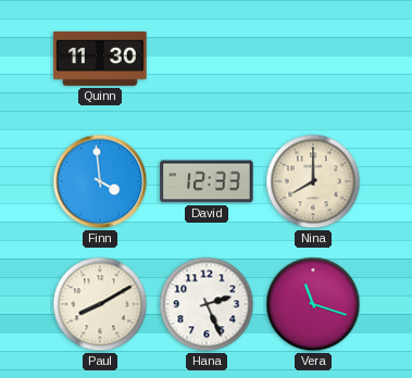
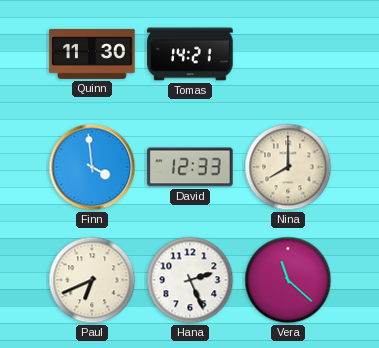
Tomas: none -> 14:21 (190, 54)
Paul: 8:10 -> 6:41 (92, 280)
Vera: 11:18 -> 11:22 (288, 280)
